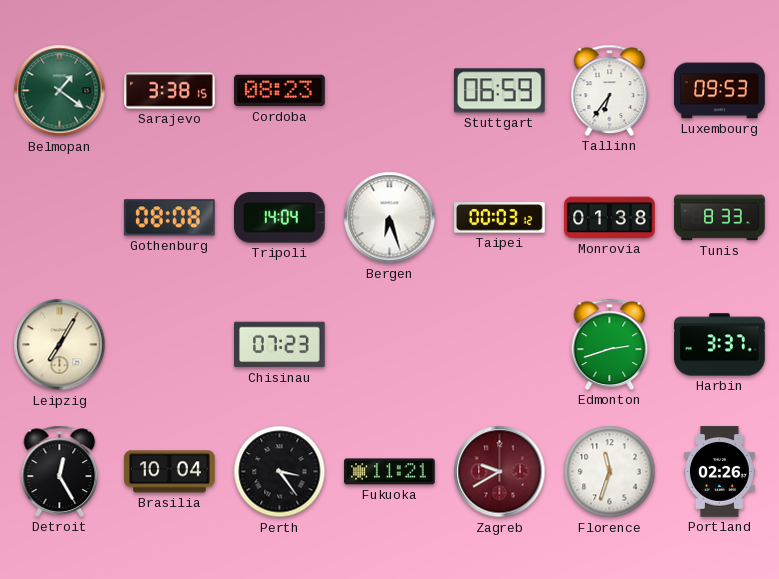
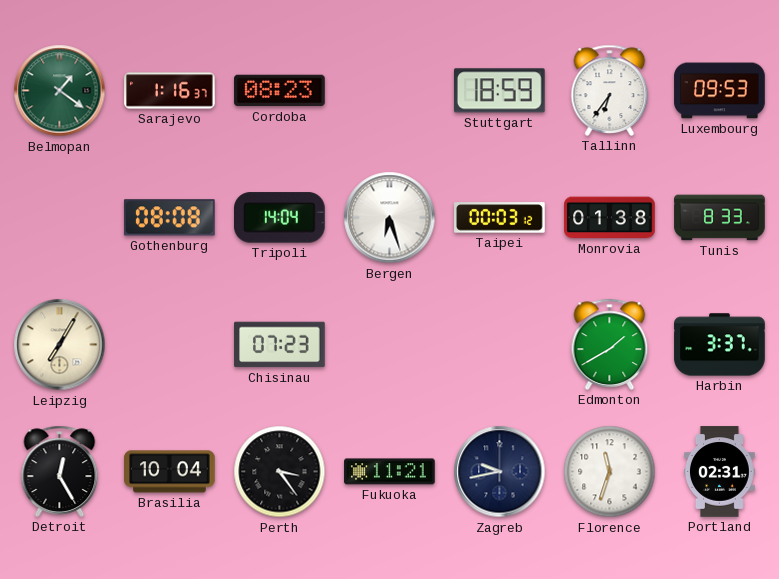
Sarajevo: 3:38 -> 1:16 (170, 91)
Stuttgart: 06:59 -> 18:59 (499, 91)
Edmonton: 2:42 -> 1:40 (610, 344)
Zagreb: 9:40 -> 9:43 (500, 472)
Zagreb dial: burgundy -> navy (500, 472)
Portland: 02:26 -> 02:31 (720, 472)
